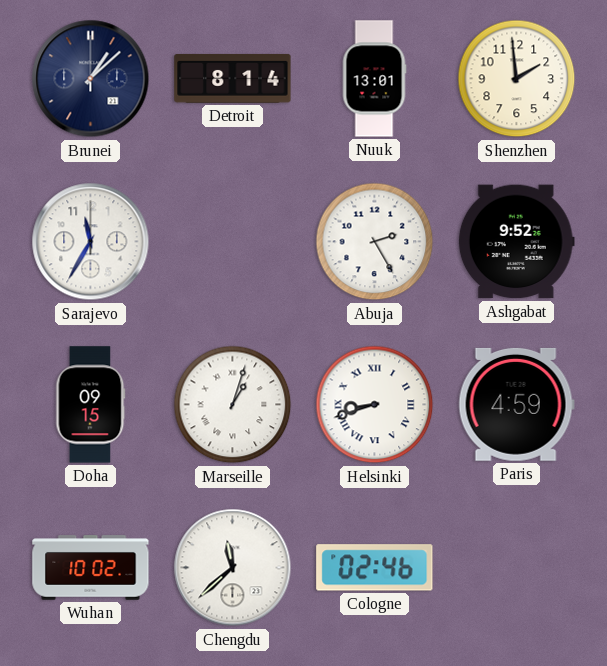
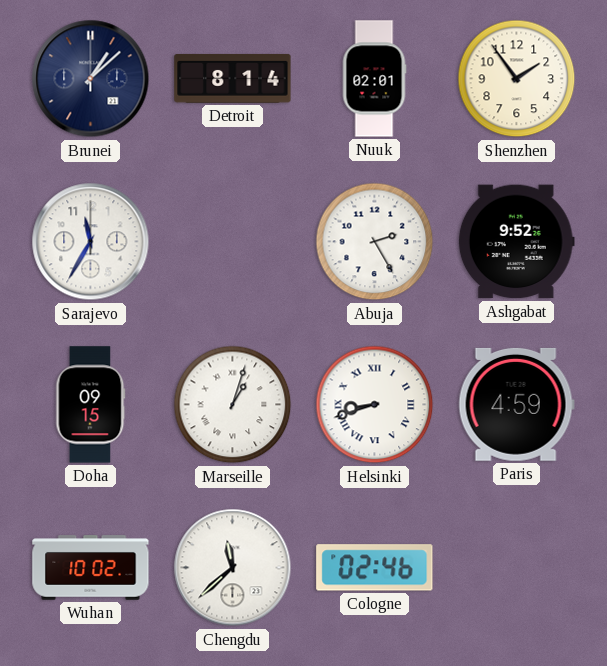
Nuuk: 13:01 -> 02:01 (374, 79)
Shenzhen: 1:59 -> 1:54 (517, 79)
